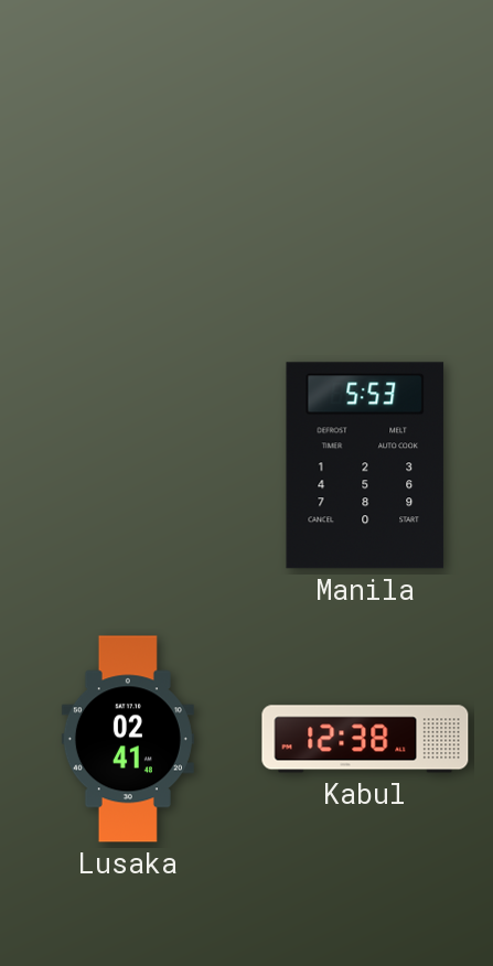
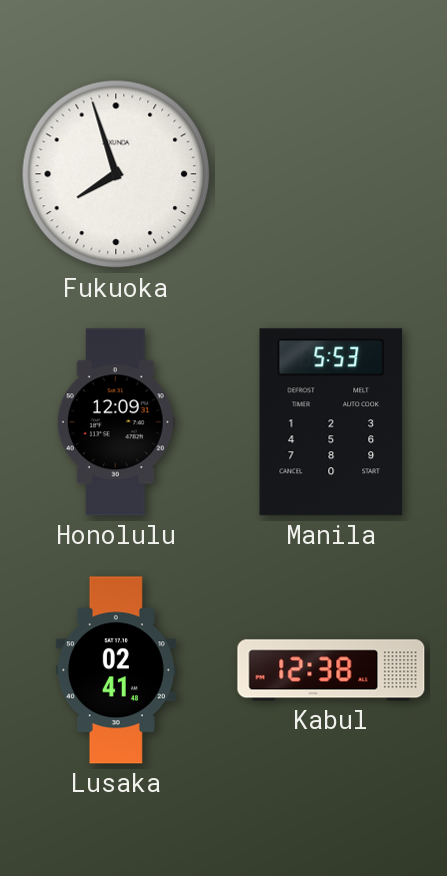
Fukuoka: none -> 7:57 (116, 174)
Honolulu: none -> 12:09 (116, 422)
